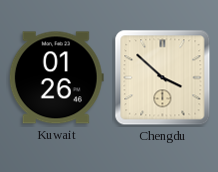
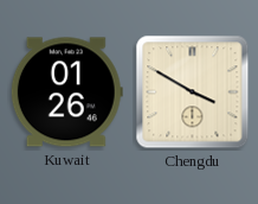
Chengdu: 3:52 -> 3:50 (193, 93)
